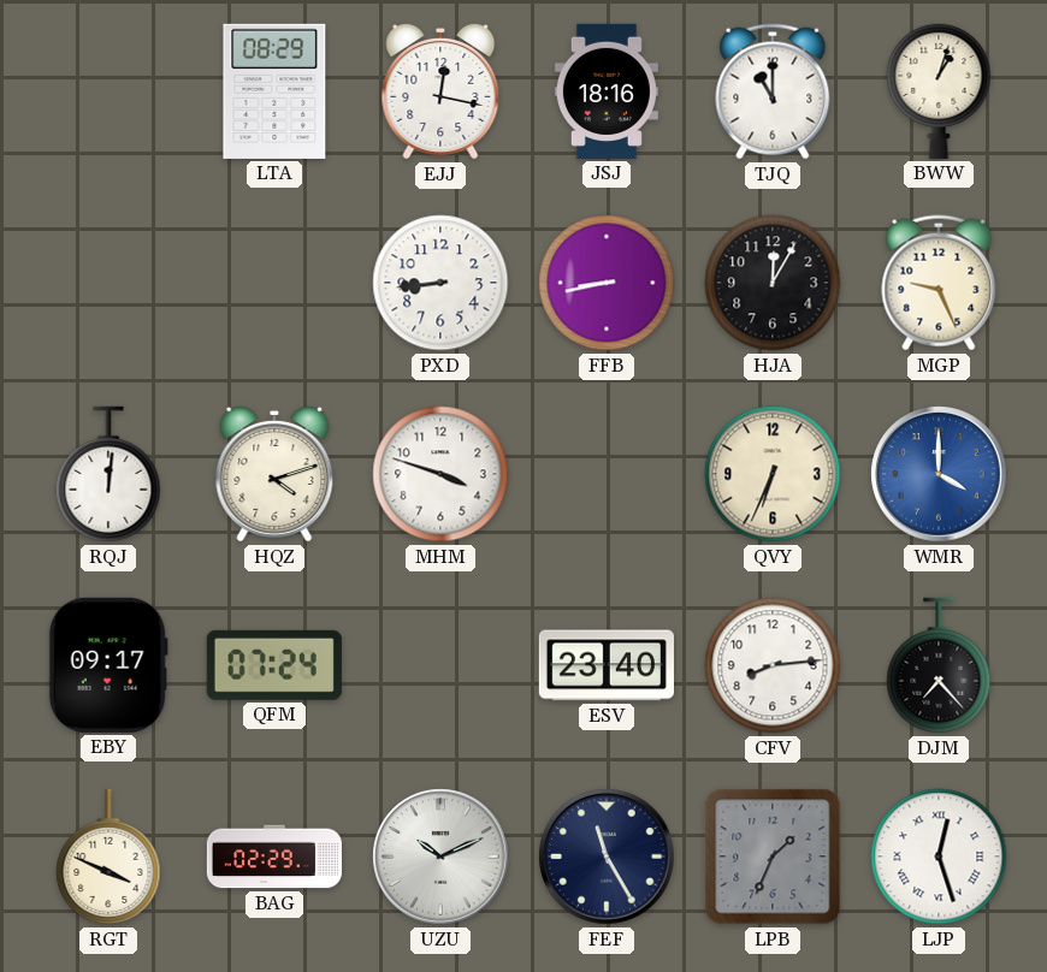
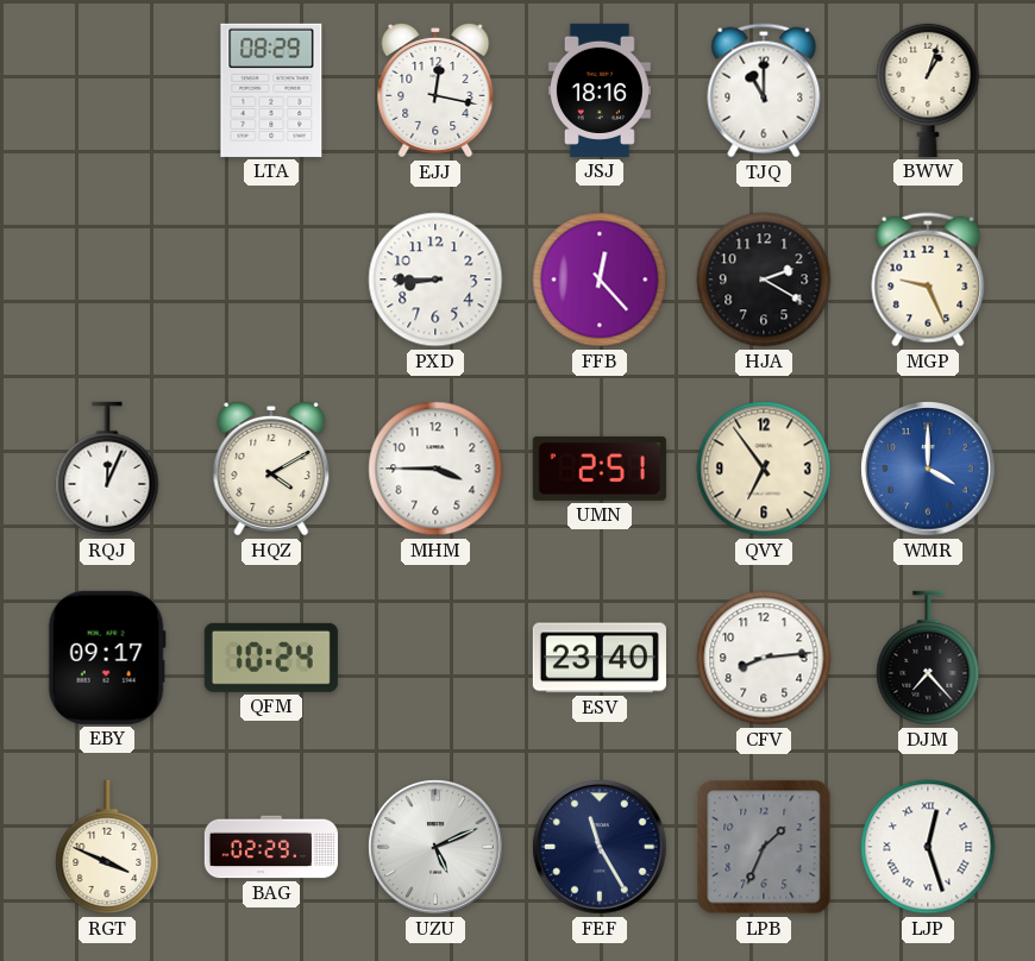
PXD: 8:44 -> 8:45 (435, 279)
FFB: 8:43 -> 12:23 (600, 279)
HJA: 12:05 -> 2:20 (764, 279)
RQJ: 12:01 -> 12:04 (107, 469)
HQZ: 4:12 -> 4:10 (271, 469)
MHM: 3:48 -> 3:45 (435, 469)
UMN: none -> 2:51 (600, 469)
QVY: 6:34 -> 6:54 (764, 469)
QFM: 07:24 -> 10:24 (271, 658)
UZU: 10:11 -> 5:11 (435, 847)
